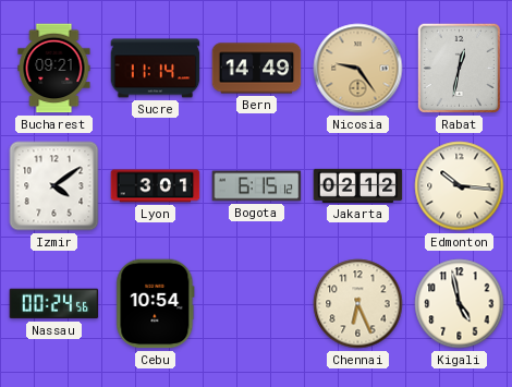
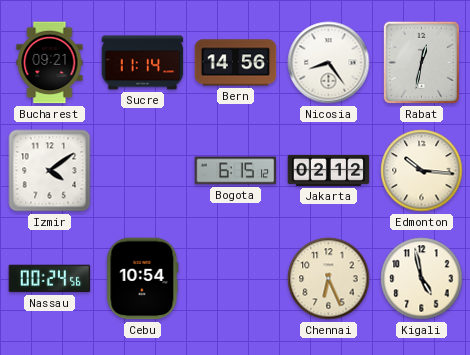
Bern: 14:49 -> 14:56 (236, 63)
Nicosia: 9:24 -> 8:24 (329, 63)
Nicosia dial: champagne -> white (329, 63)
Lyon: 3:01 -> none (156, 186)
